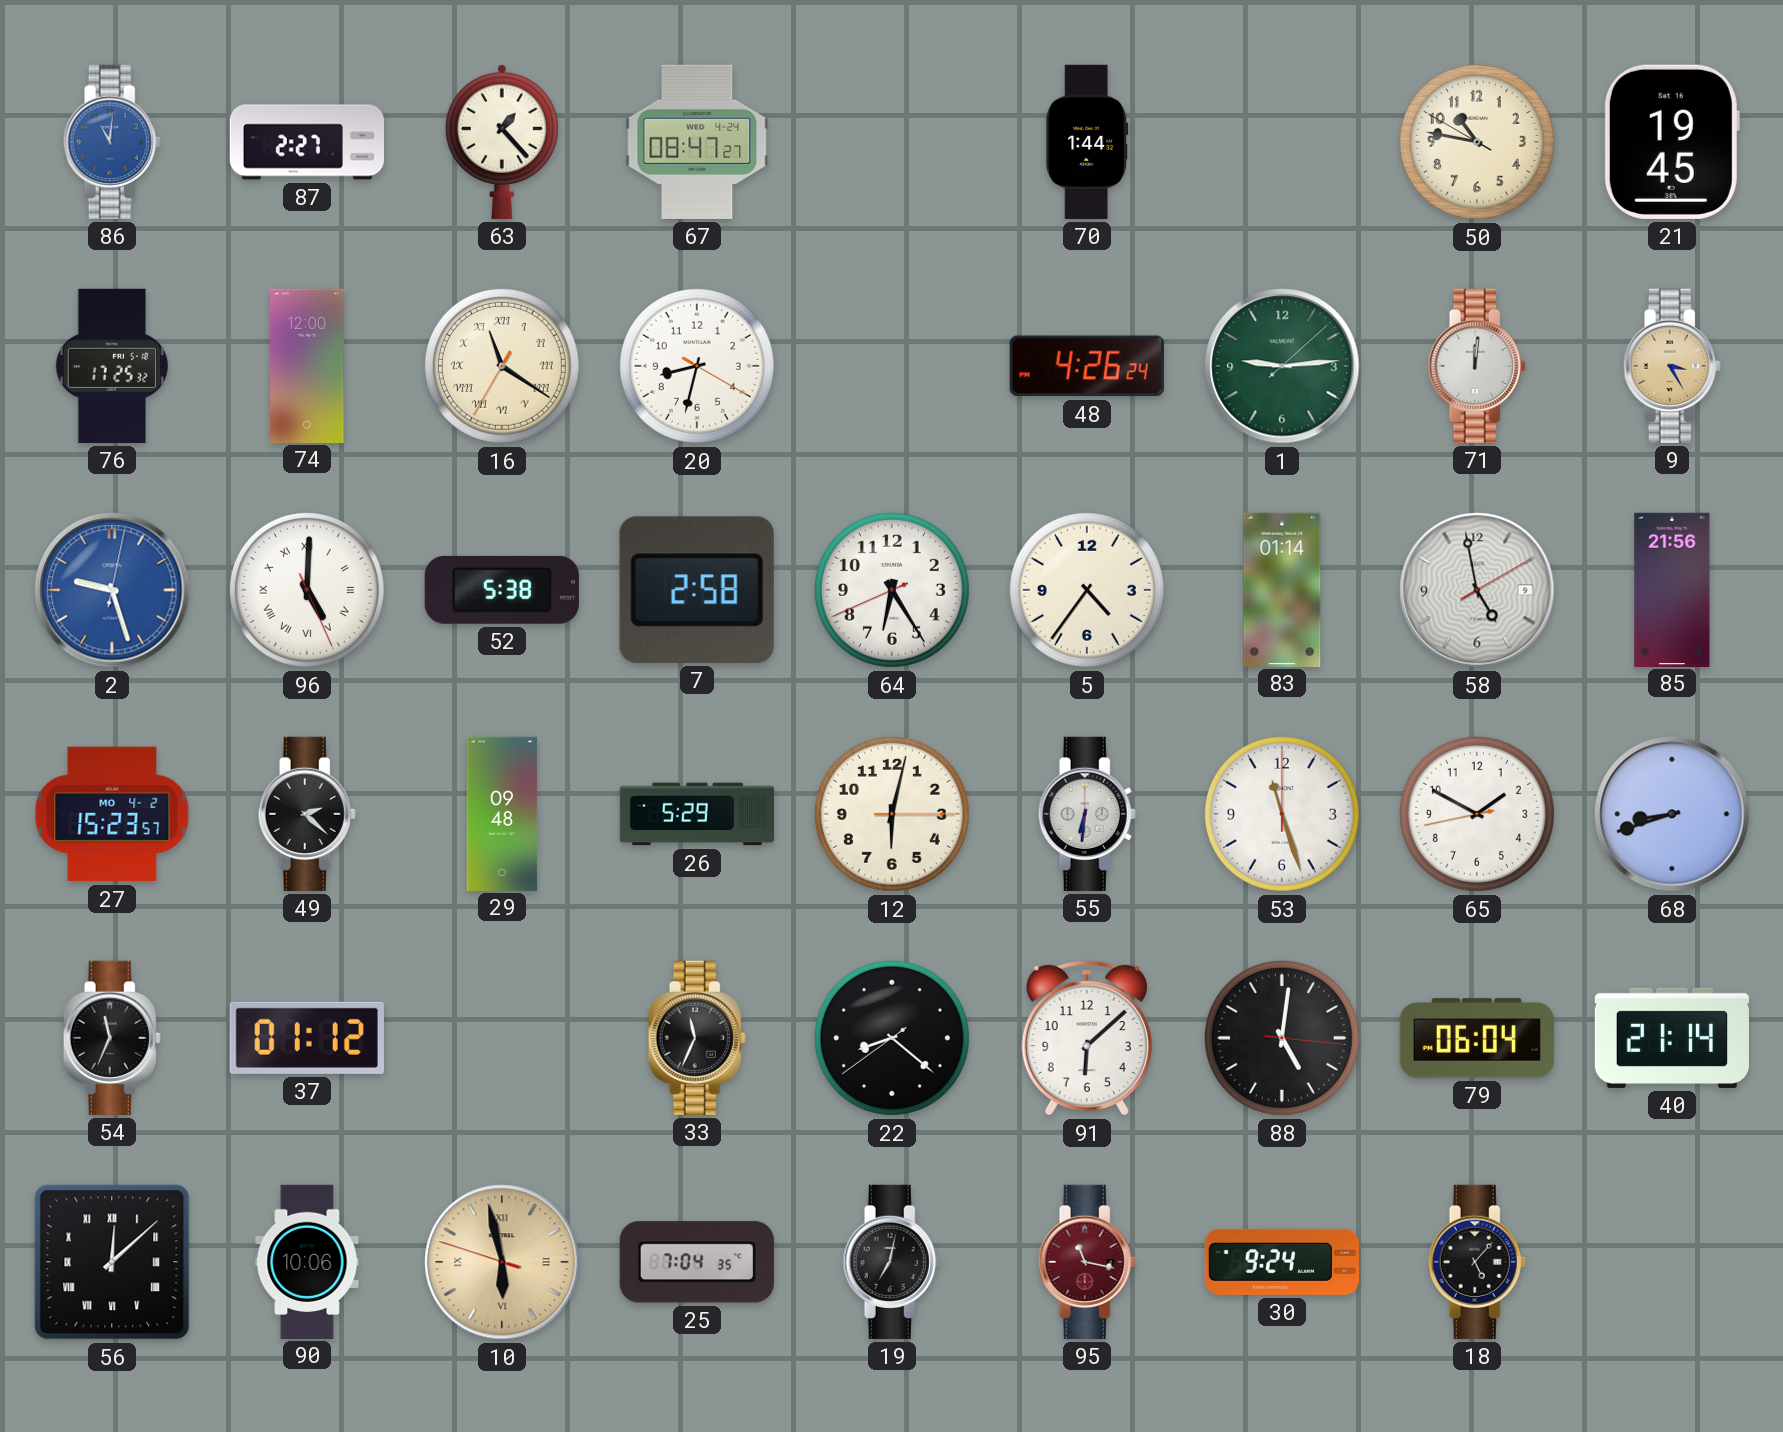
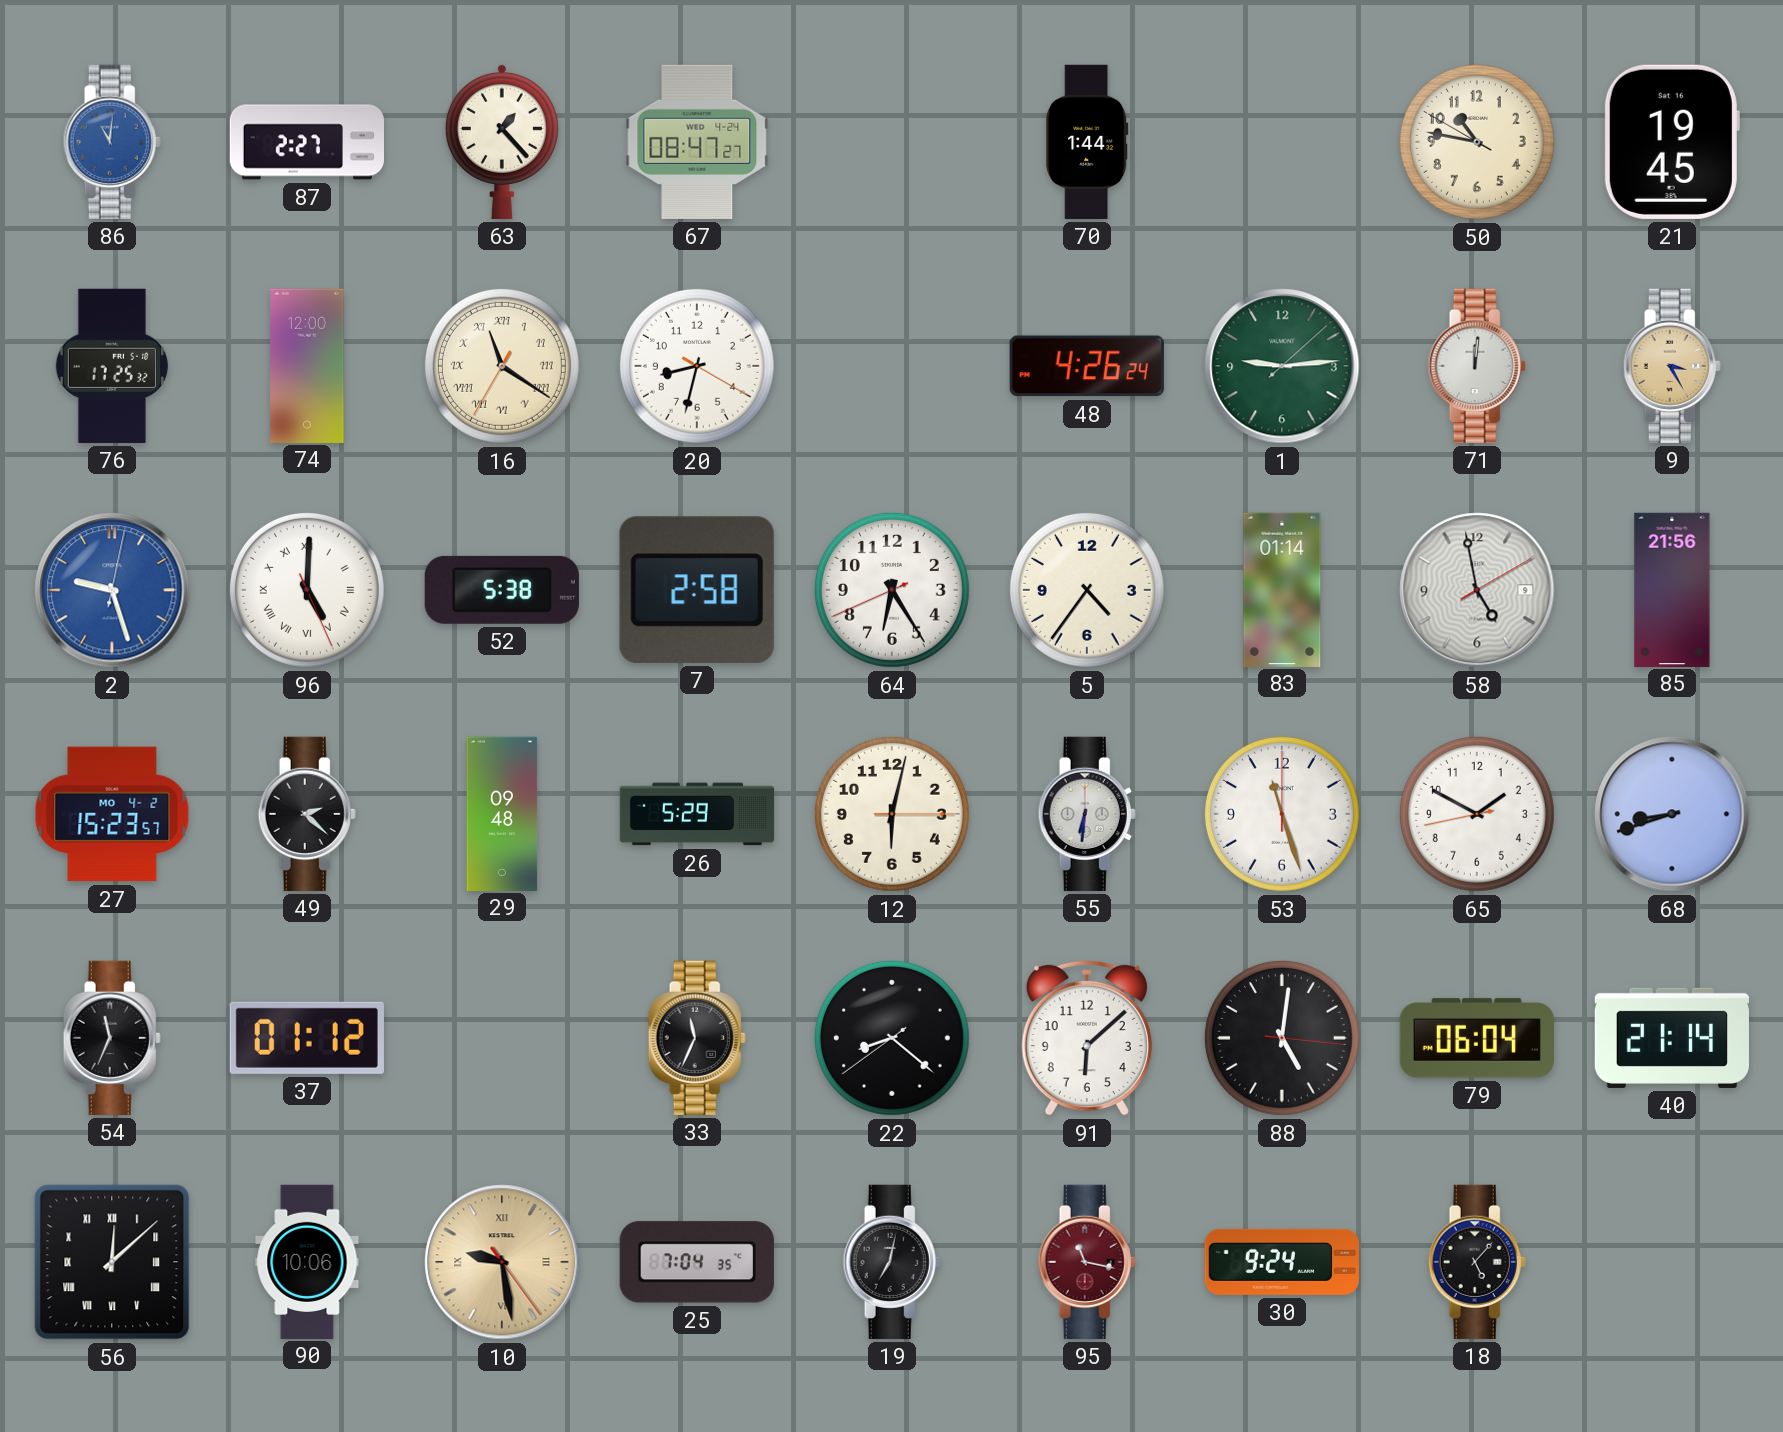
10: 5:57 -> 9:28 (502, 1262)
